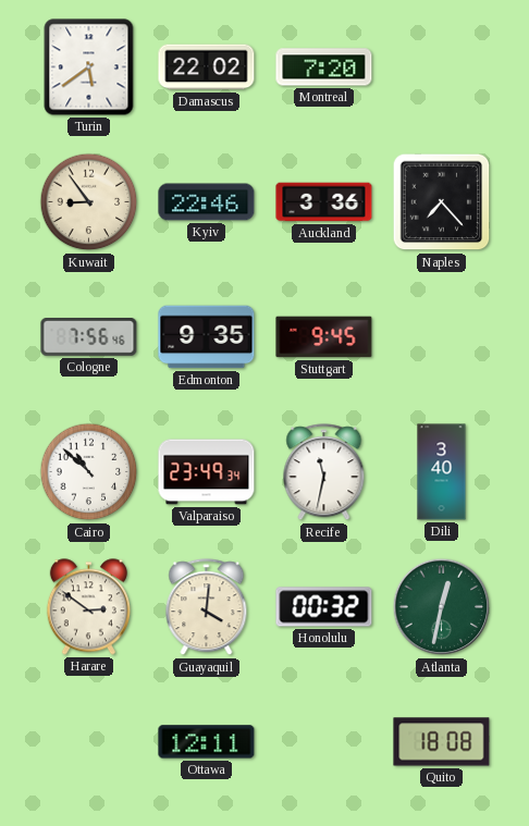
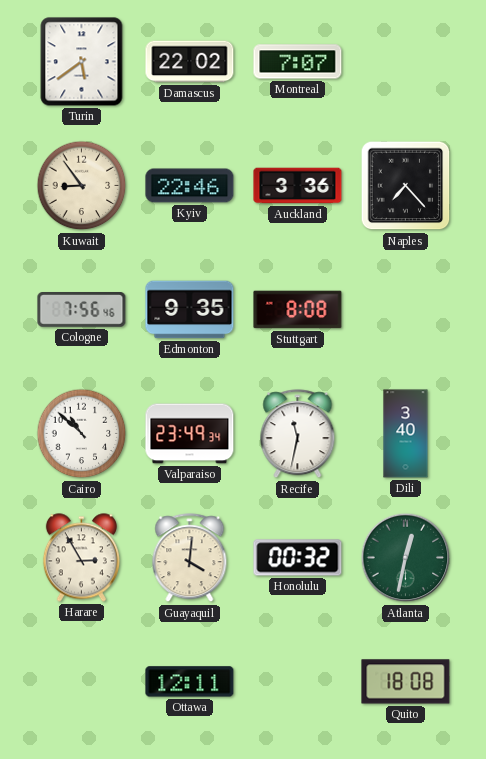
Montreal: 7:20 -> 7:07 (298, 62)
Stuttgart: 9:45 -> 8:08 (298, 310)
Harare: 2:51 -> 2:55 (81, 558)
